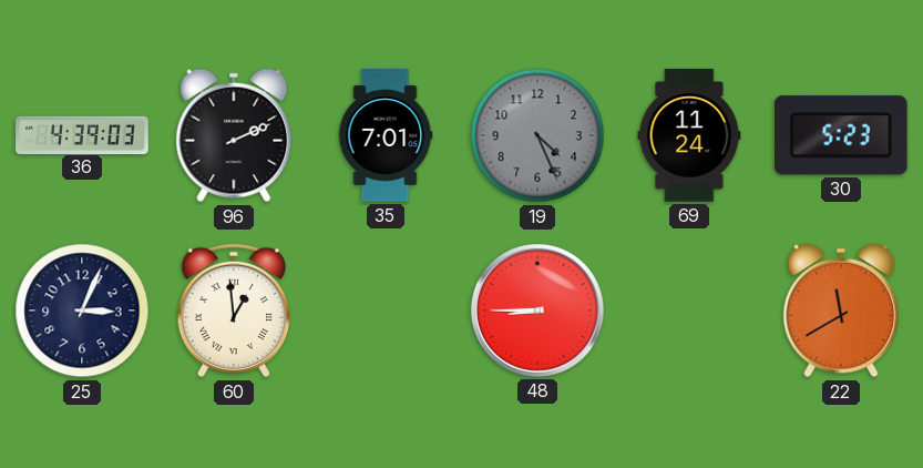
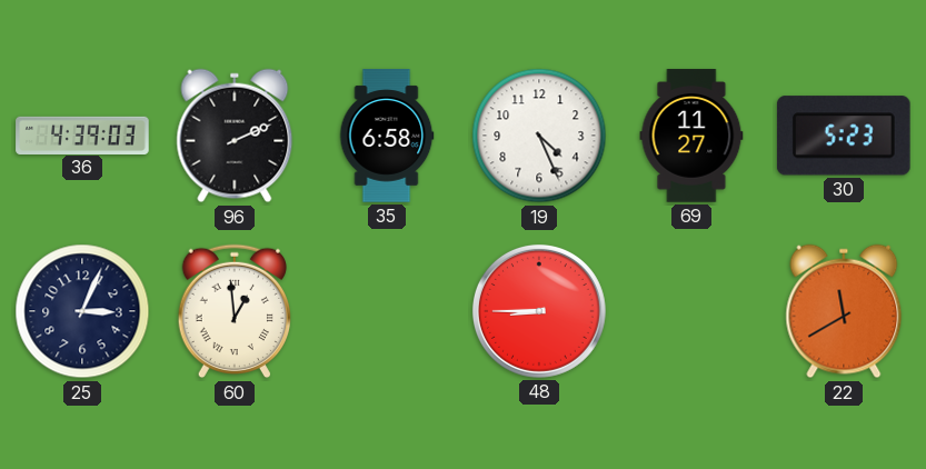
35: 7:01 -> 6:58 (387, 136)
19 dial: grey -> white (539, 136)
69: 11:24 -> 11:27 (691, 136)
